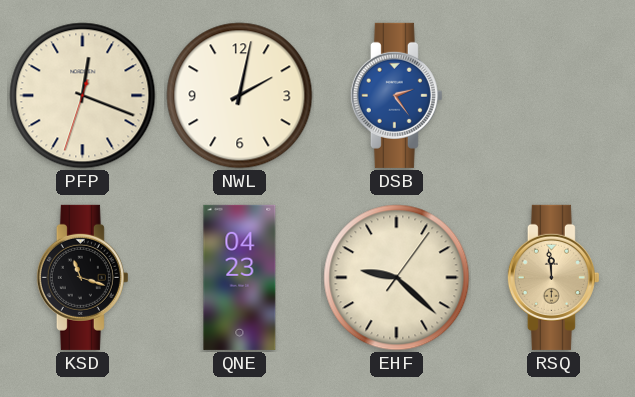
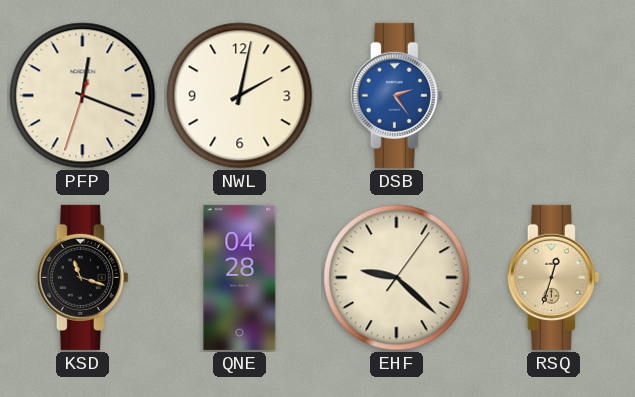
QNE: 04:23 -> 04:28 (240, 277)
RSQ: 11:59 -> 12:33 (553, 277)
